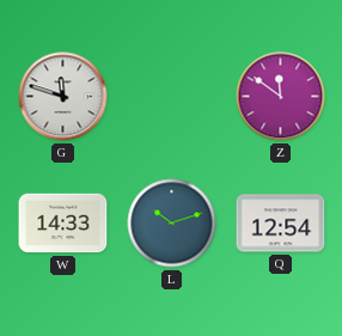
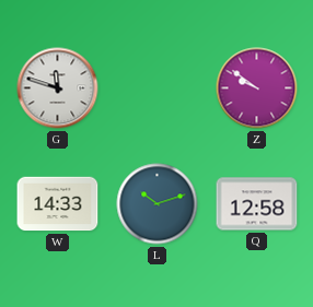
Z: 11:51 -> 9:51 (257, 88)
Q: 12:54 -> 12:58 (257, 204)
